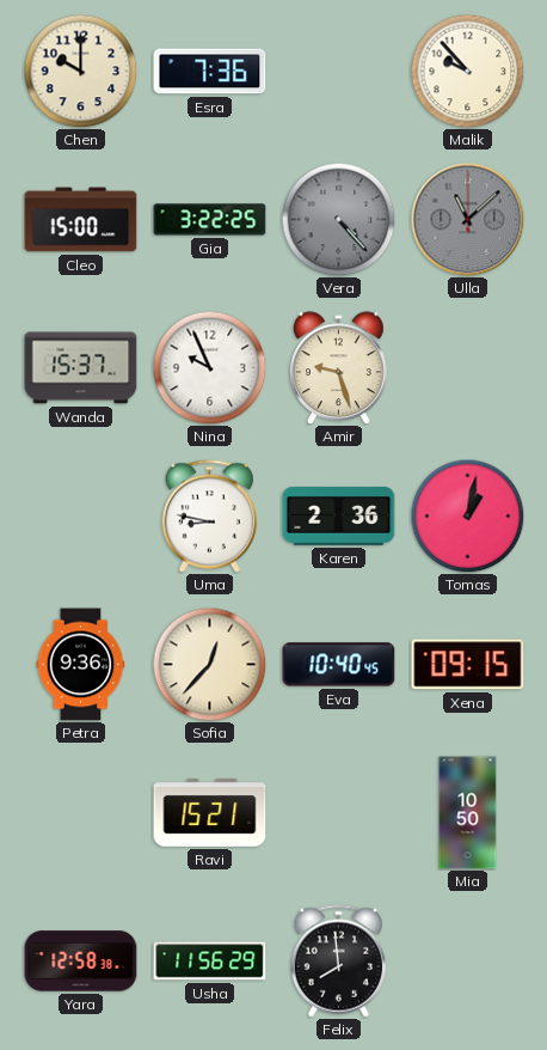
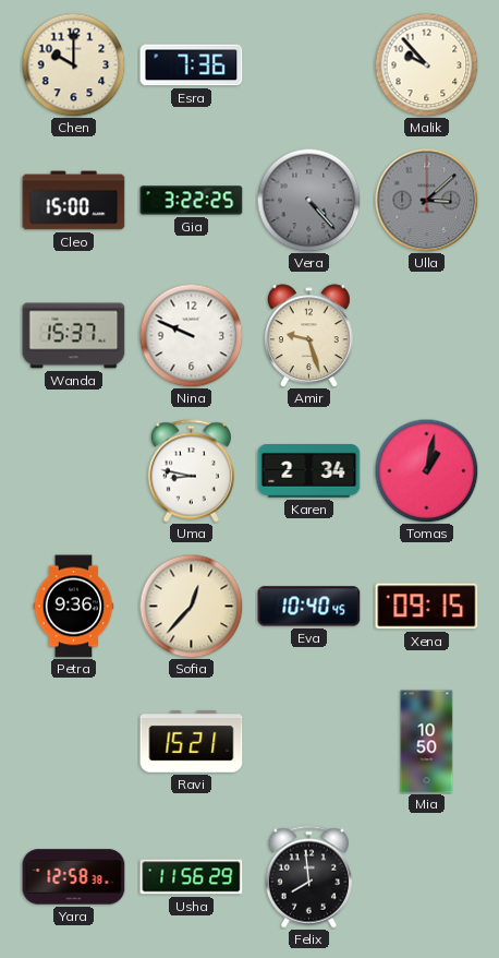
Ulla: 11:08 -> 3:08 (426, 200)
Nina: 9:56 -> 9:49 (191, 335)
Karen: 2:36 -> 2:34 (309, 471)
